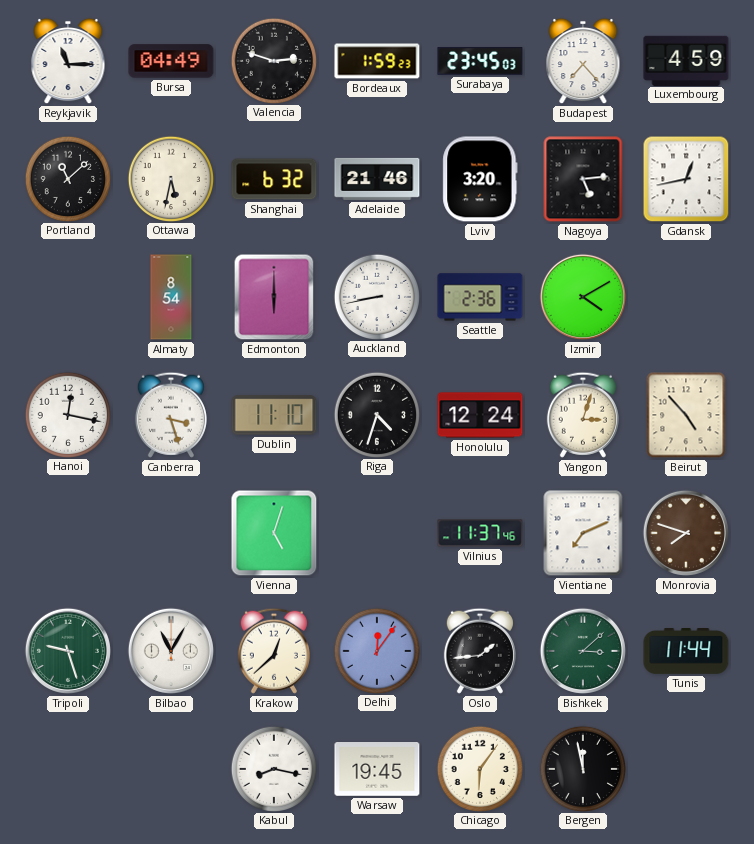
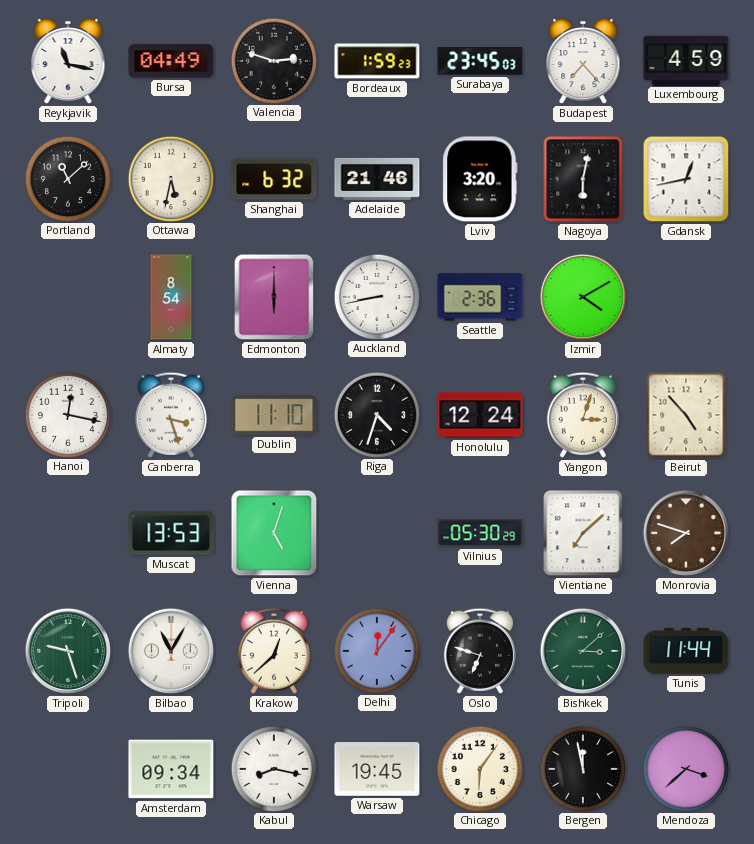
Reykjavik: 11:15 -> 11:17 (68, 61)
Nagoya: 5:14 -> 6:02 (583, 179)
Muscat: none -> 13:53 (171, 533)
Vilnius: 11:37 -> 05:30 (480, 533)
Vientiane: 7:11 -> 7:08 (583, 533)
Oslo: 1:44 -> 6:48 (480, 651)
Amsterdam: none -> 09:34 (171, 769)
Mendoza: none -> 3:38 (685, 768)
